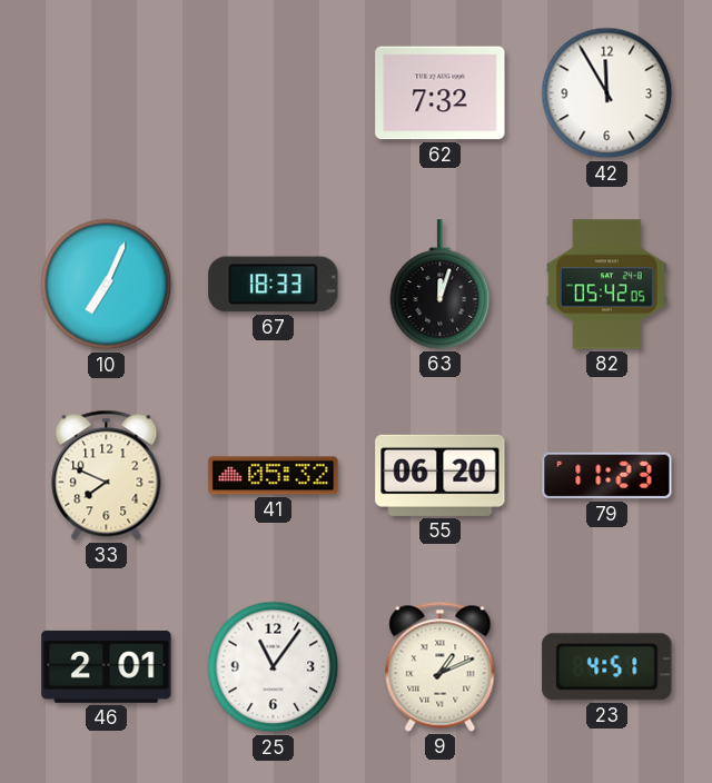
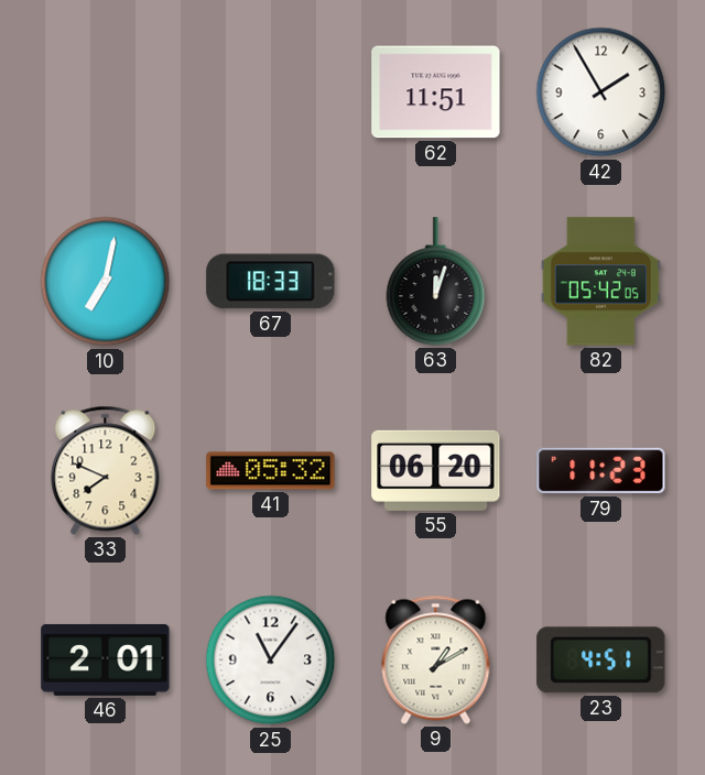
62: 7:32 -> 11:51 (436, 92)
42: 11:55 -> 1:55 (601, 92)
10: 7:04 -> 7:02 (106, 282)
9: 1:11 -> 1:10 (436, 659)
